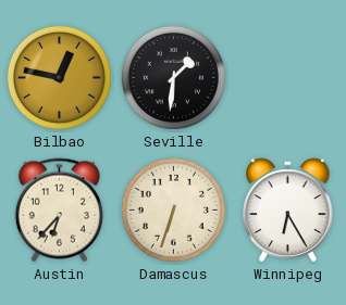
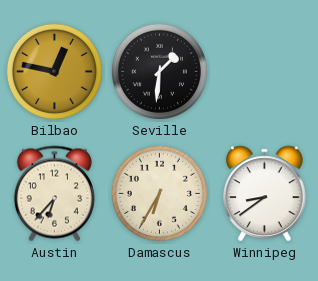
Damascus: 6:33 -> 6:35 (159, 193)
Winnipeg: 6:25 -> 8:39 (265, 194)
